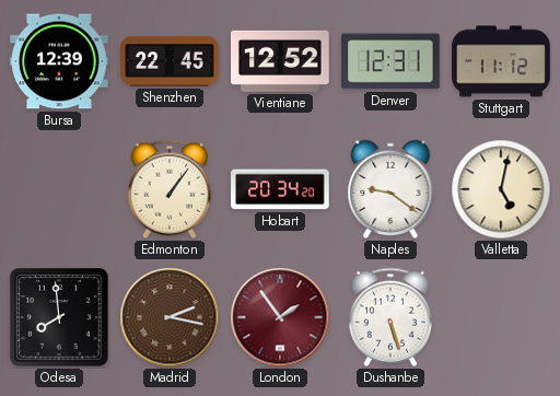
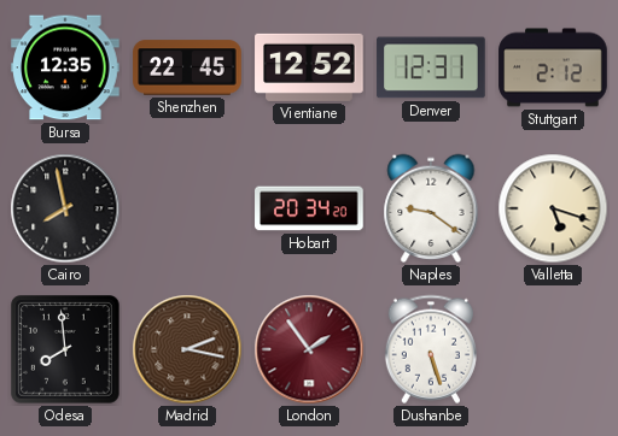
Bursa: 12:39 -> 12:35 (65, 67)
Stuttgart: 11:12 -> 2:12 (553, 67)
Cairo: none -> 7:58 (65, 208)
Edmonton: 1:06 -> none (170, 189)
Valletta: 5:02 -> 5:18 (553, 208)
